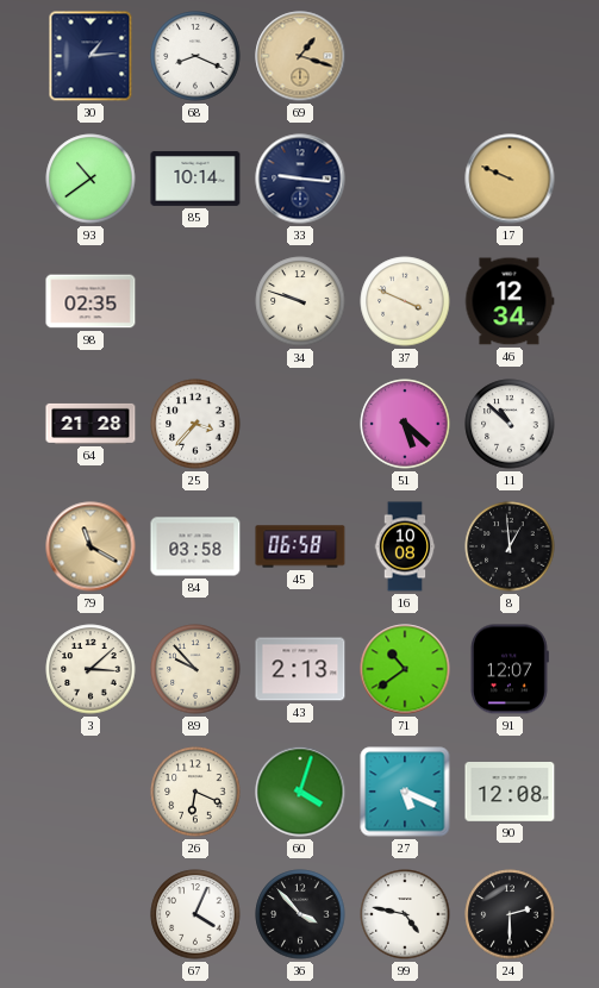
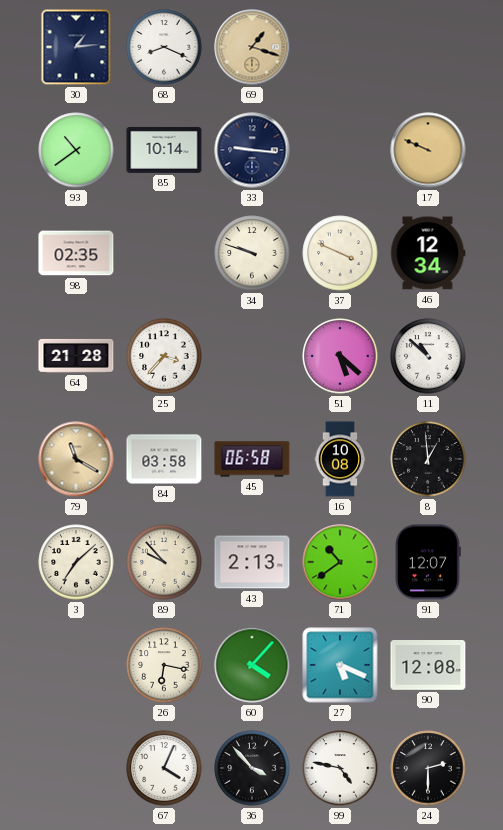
3: 3:08 -> 7:08 (76, 562)
26: 6:19 -> 6:17 (164, 665)
60: 4:03 -> 4:07 (252, 665)
